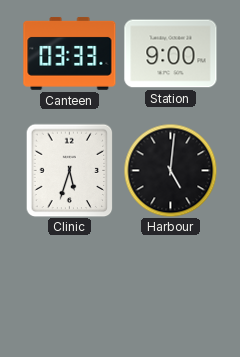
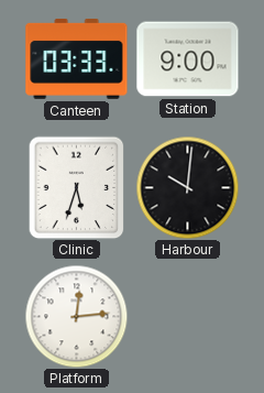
Harbour: 5:01 -> 10:01 (187, 187)
Platform: none -> 12:14 (76, 316)
